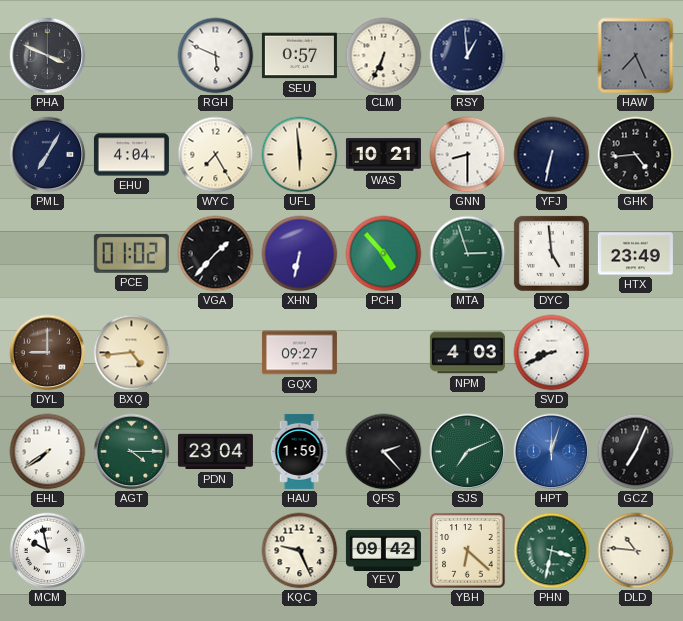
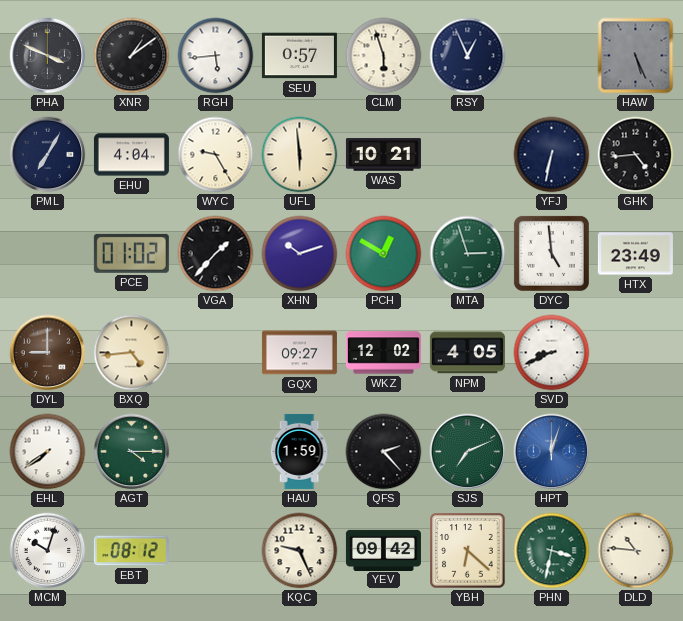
XNR: none -> 1:09 (132, 56)
RGH: 5:49 -> 5:44 (216, 56)
CLM: 6:34 -> 5:57 (384, 56)
RSY: 12:59 -> 12:56 (468, 56)
HAW: 7:26 -> 5:26 (636, 56)
WYC: 7:25 -> 9:25 (216, 155)
GNN: 8:30 -> none (468, 155)
XHN: 6:32 -> 10:12 (300, 254)
PCH: 4:53 -> 12:50 (384, 254)
WKZ: none -> 12:02 (383, 353)
NPM: 4:03 -> 4:05 (467, 353)
PDN: 23:04 -> none (215, 452)
GCZ: 7:04 -> none (636, 452)
MCM: 9:58 -> 10:03 (48, 551)
EBT: none -> 08:12 (131, 551)
